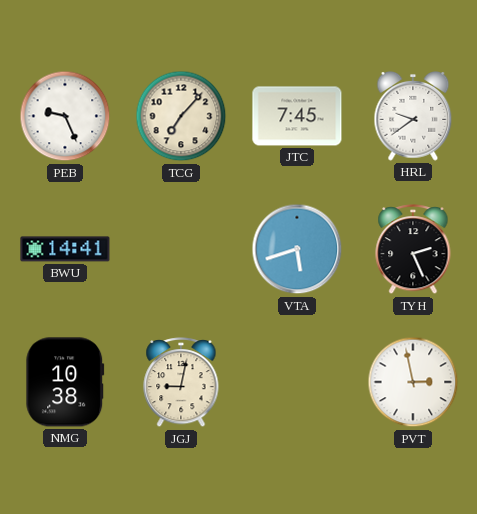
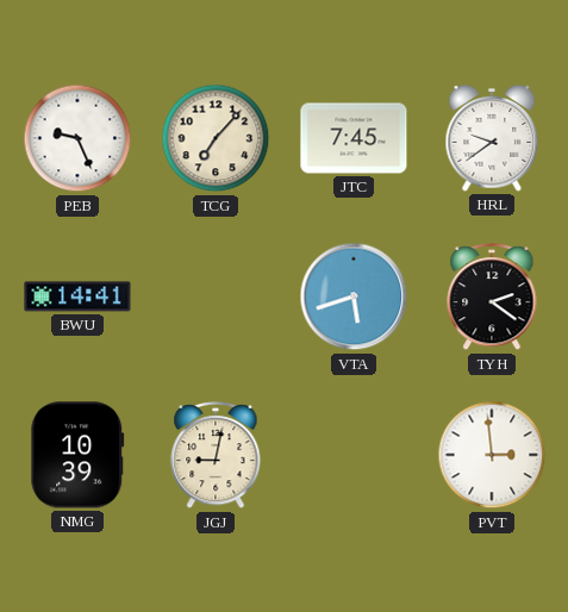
TYH: 2:26 -> 2:21 (492, 298)
NMG: 10:38 -> 10:39 (77, 455)
PVT: 2:58 -> 2:59 (492, 455)
